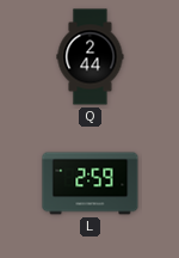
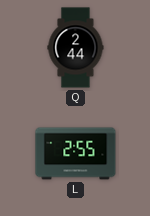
L: 2:59 -> 2:55 (76, 154)
